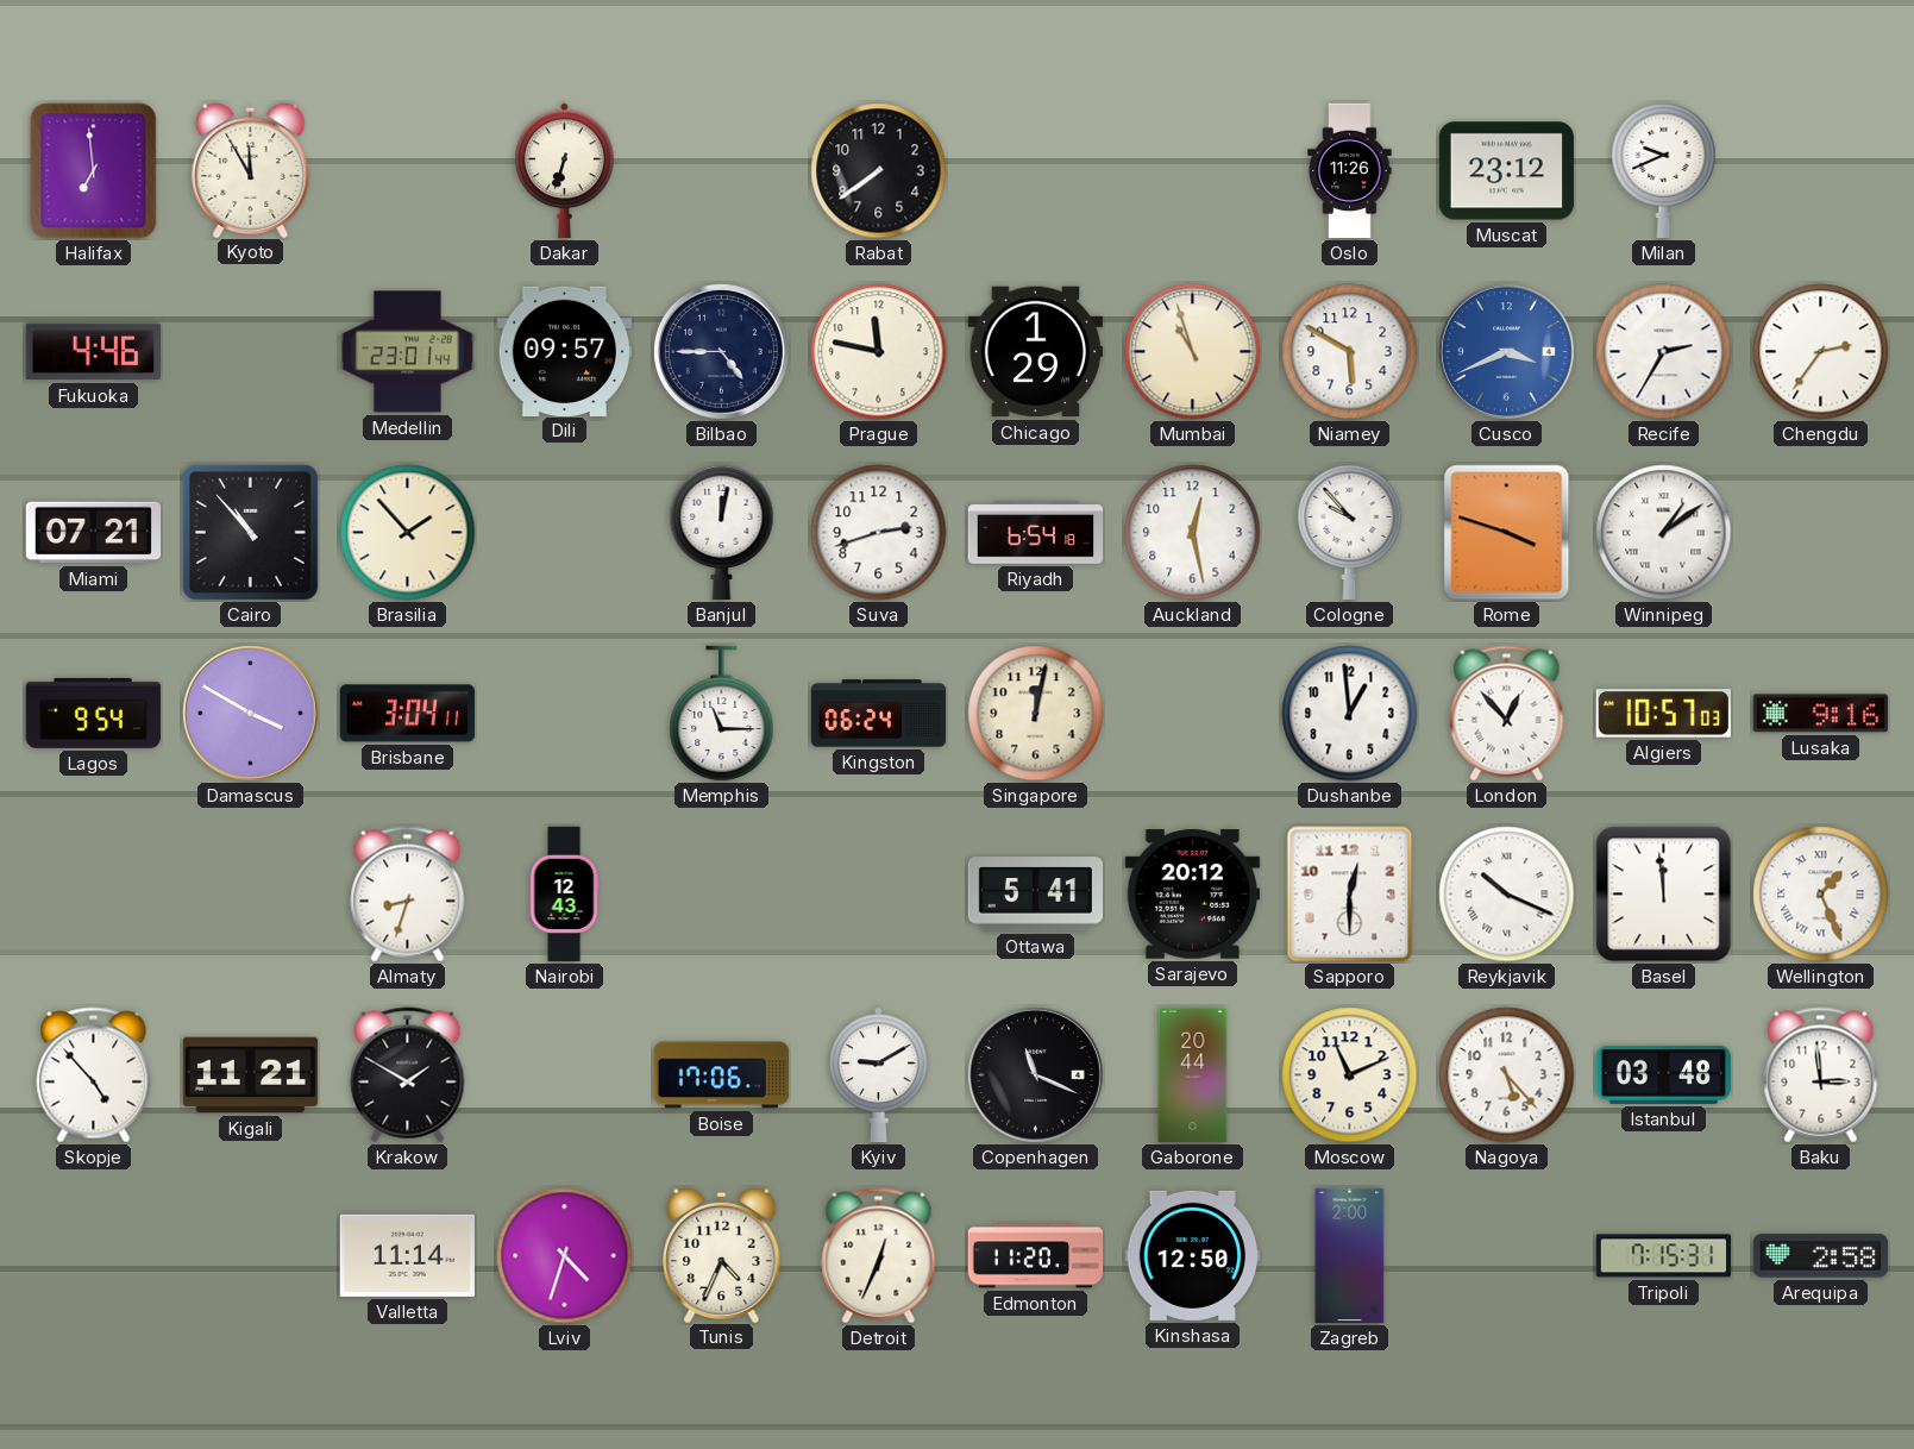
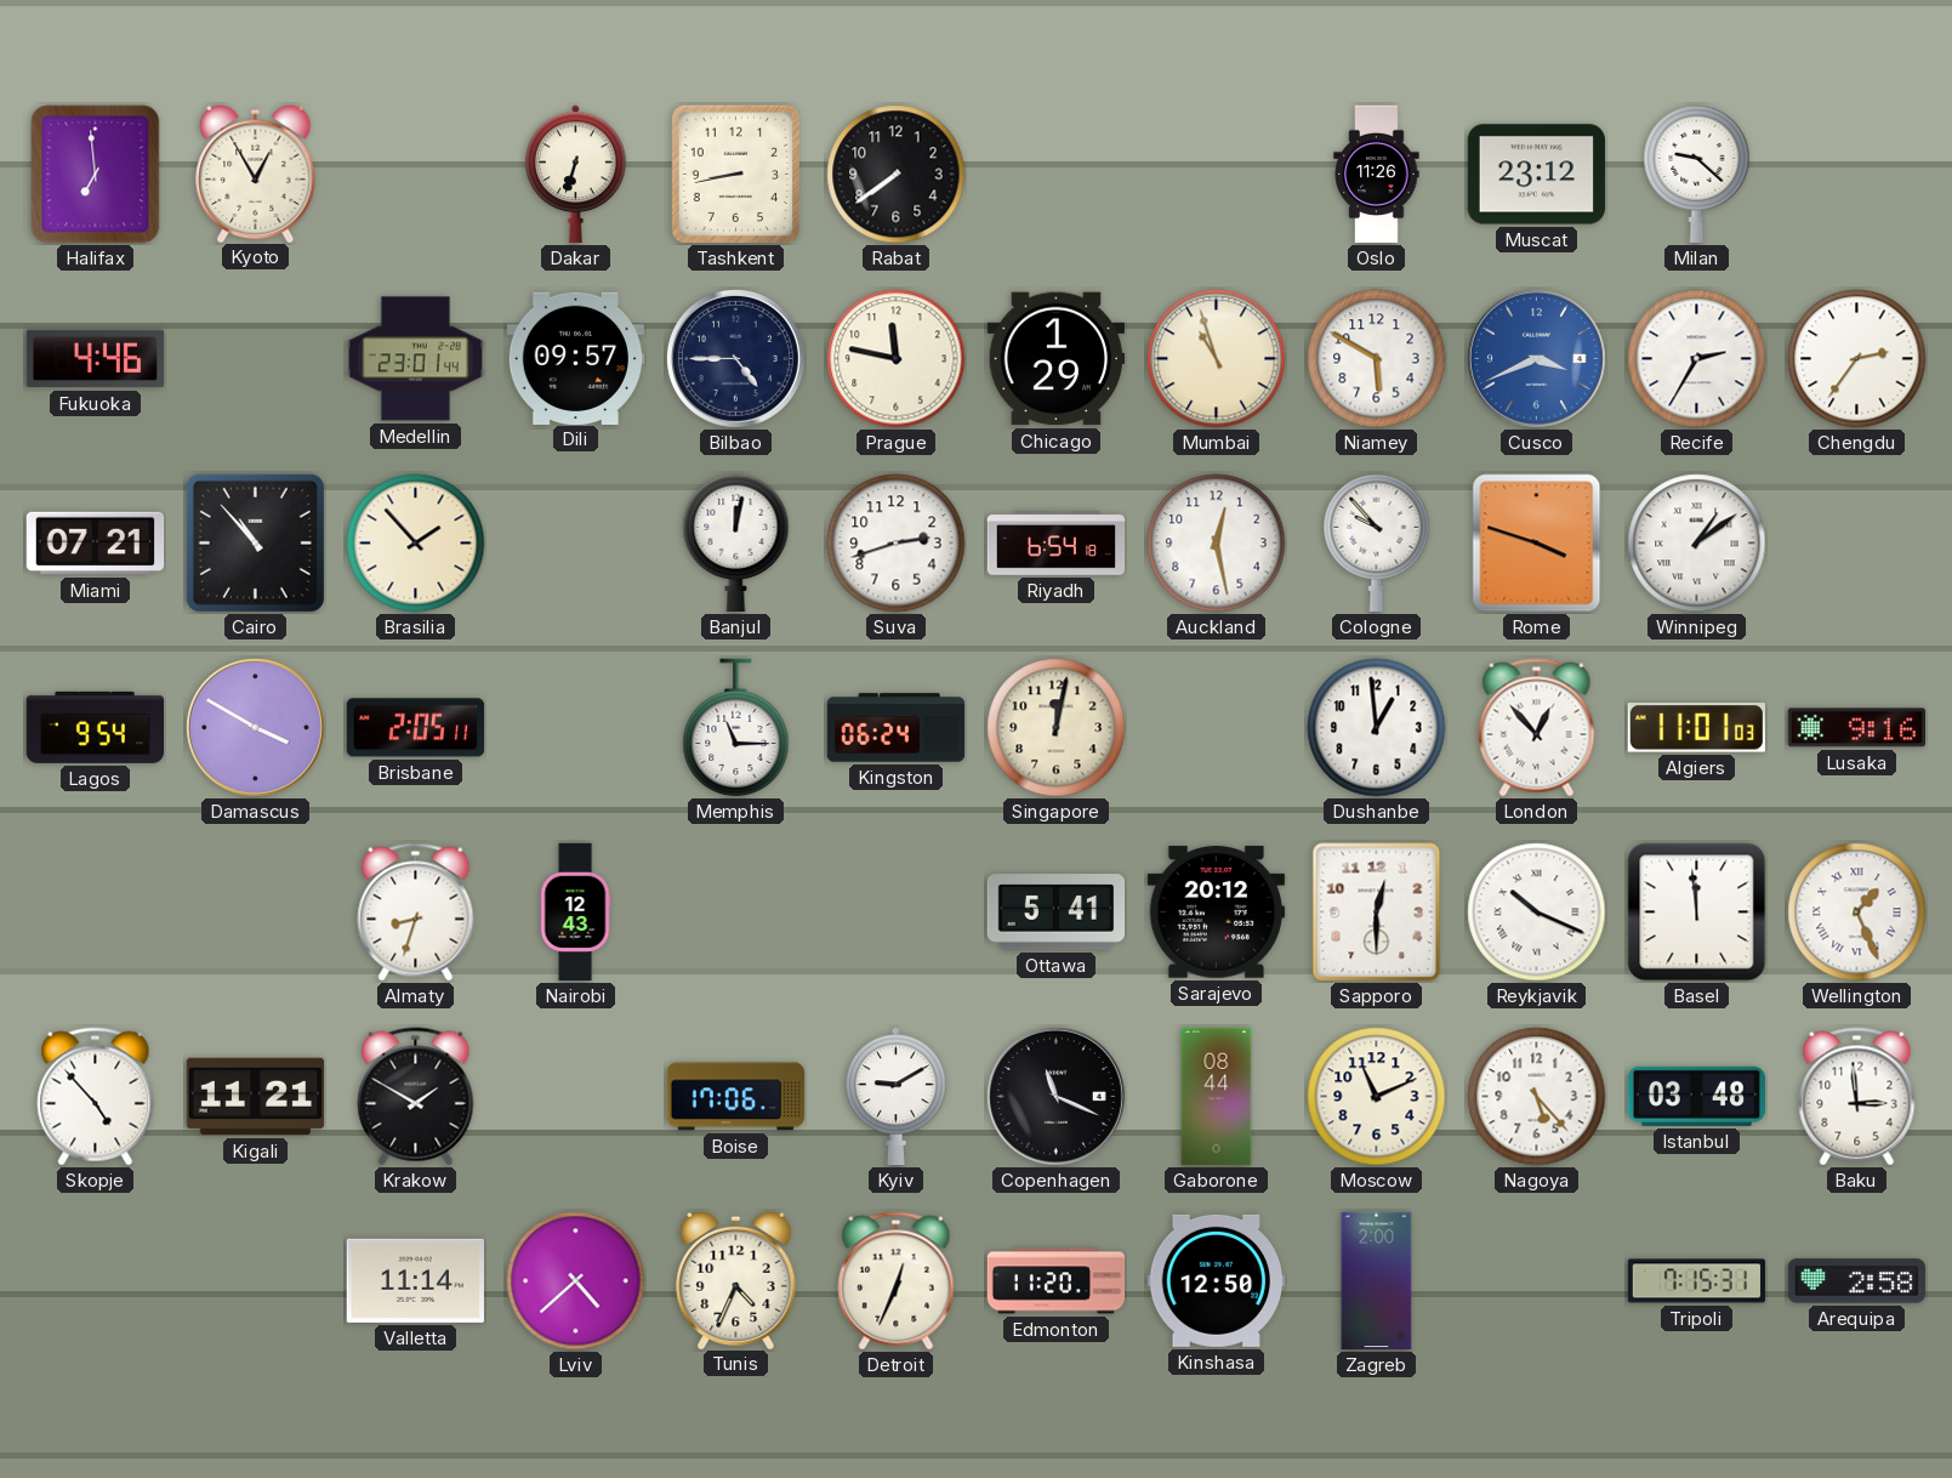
Kyoto: 11:55 -> 12:55 (256, 172)
Tashkent: none -> 8:43 (736, 175)
Milan: 9:41 -> 9:22 (1697, 175)
Brisbane: 3:04 -> 2:05 (416, 728)
Algiers: 10:57 -> 11:01 (1696, 728)
Gaborone: 20:44 -> 08:44 (1217, 1097)
Lviv: 4:33 -> 4:38 (576, 1281)
